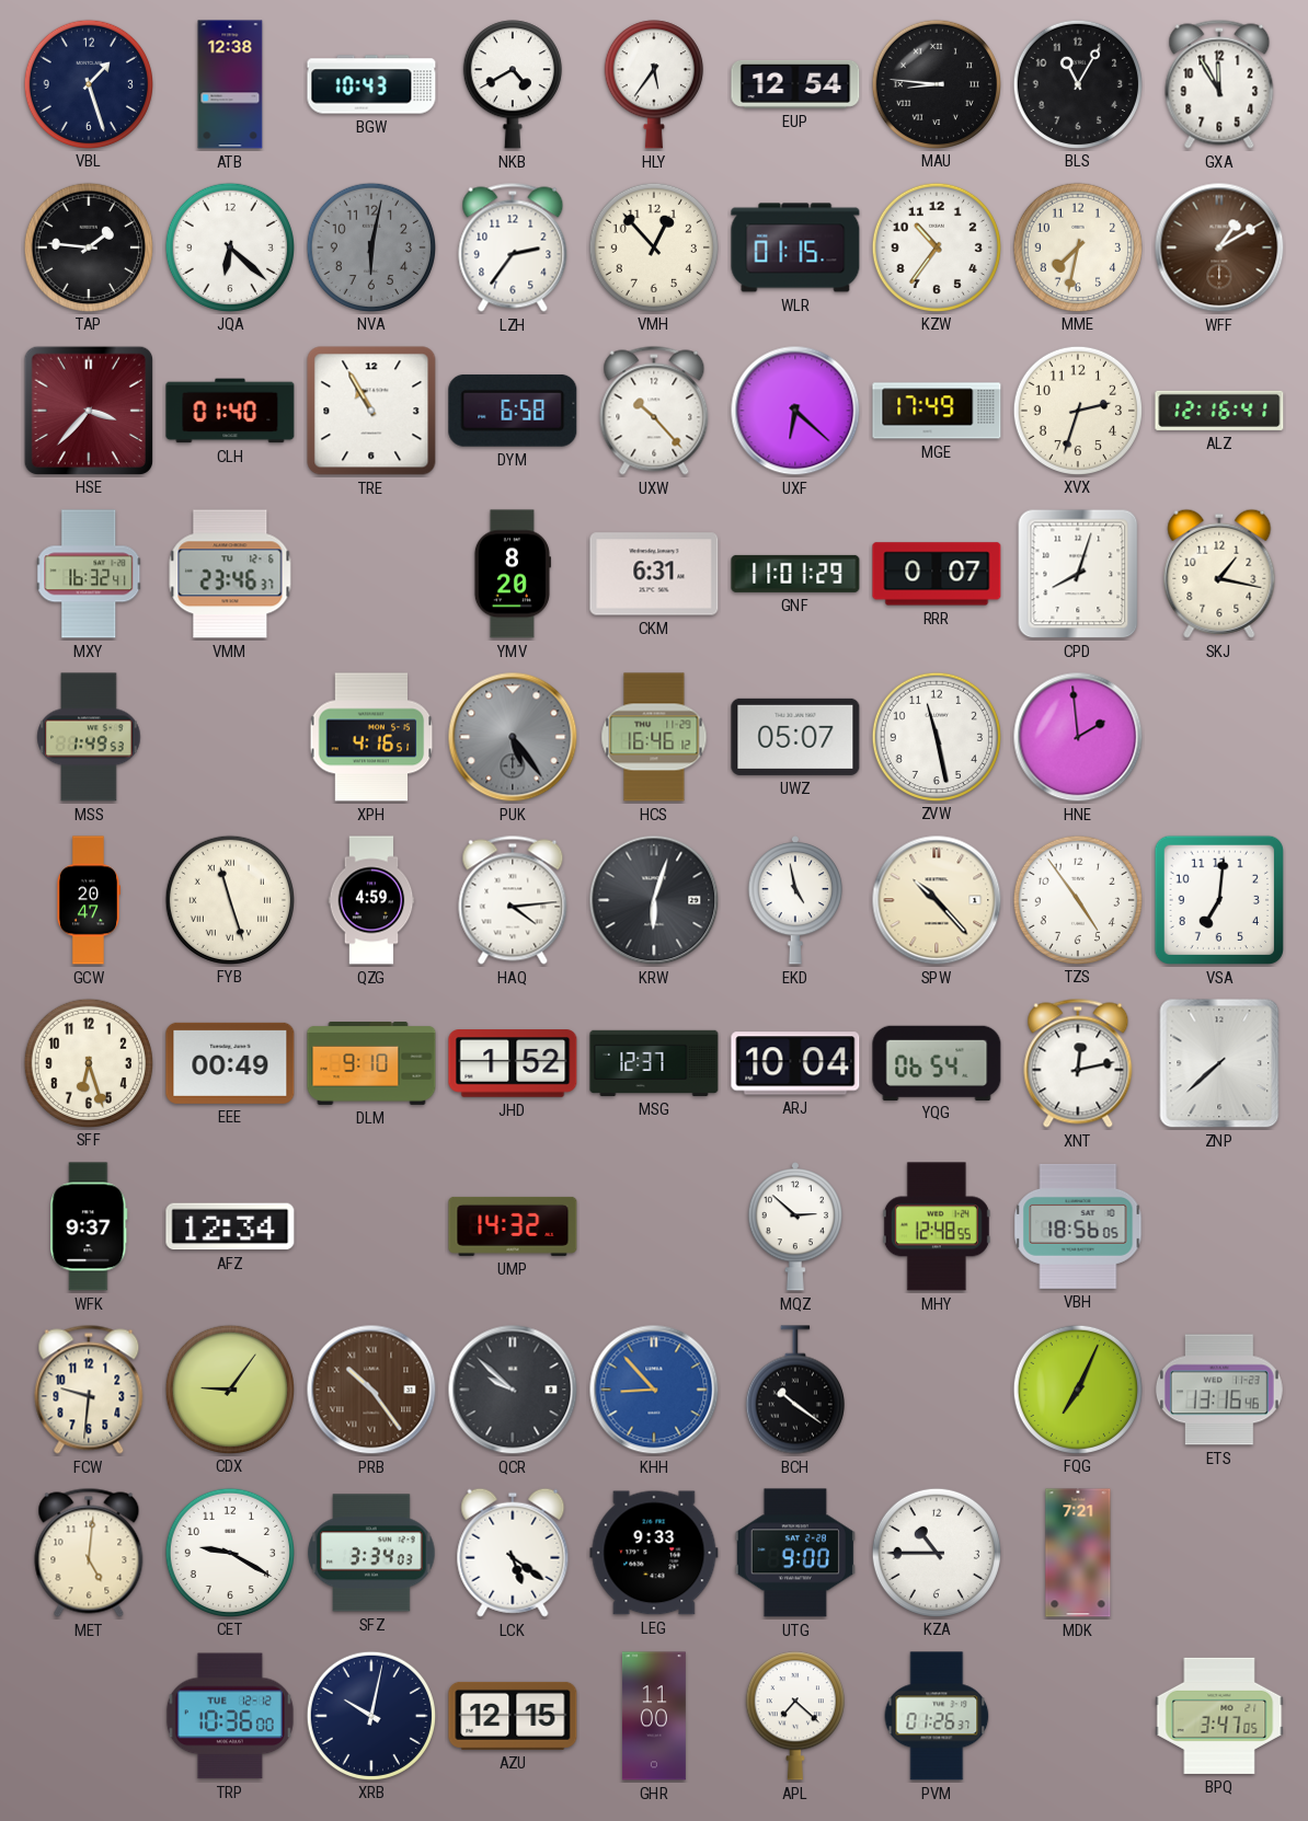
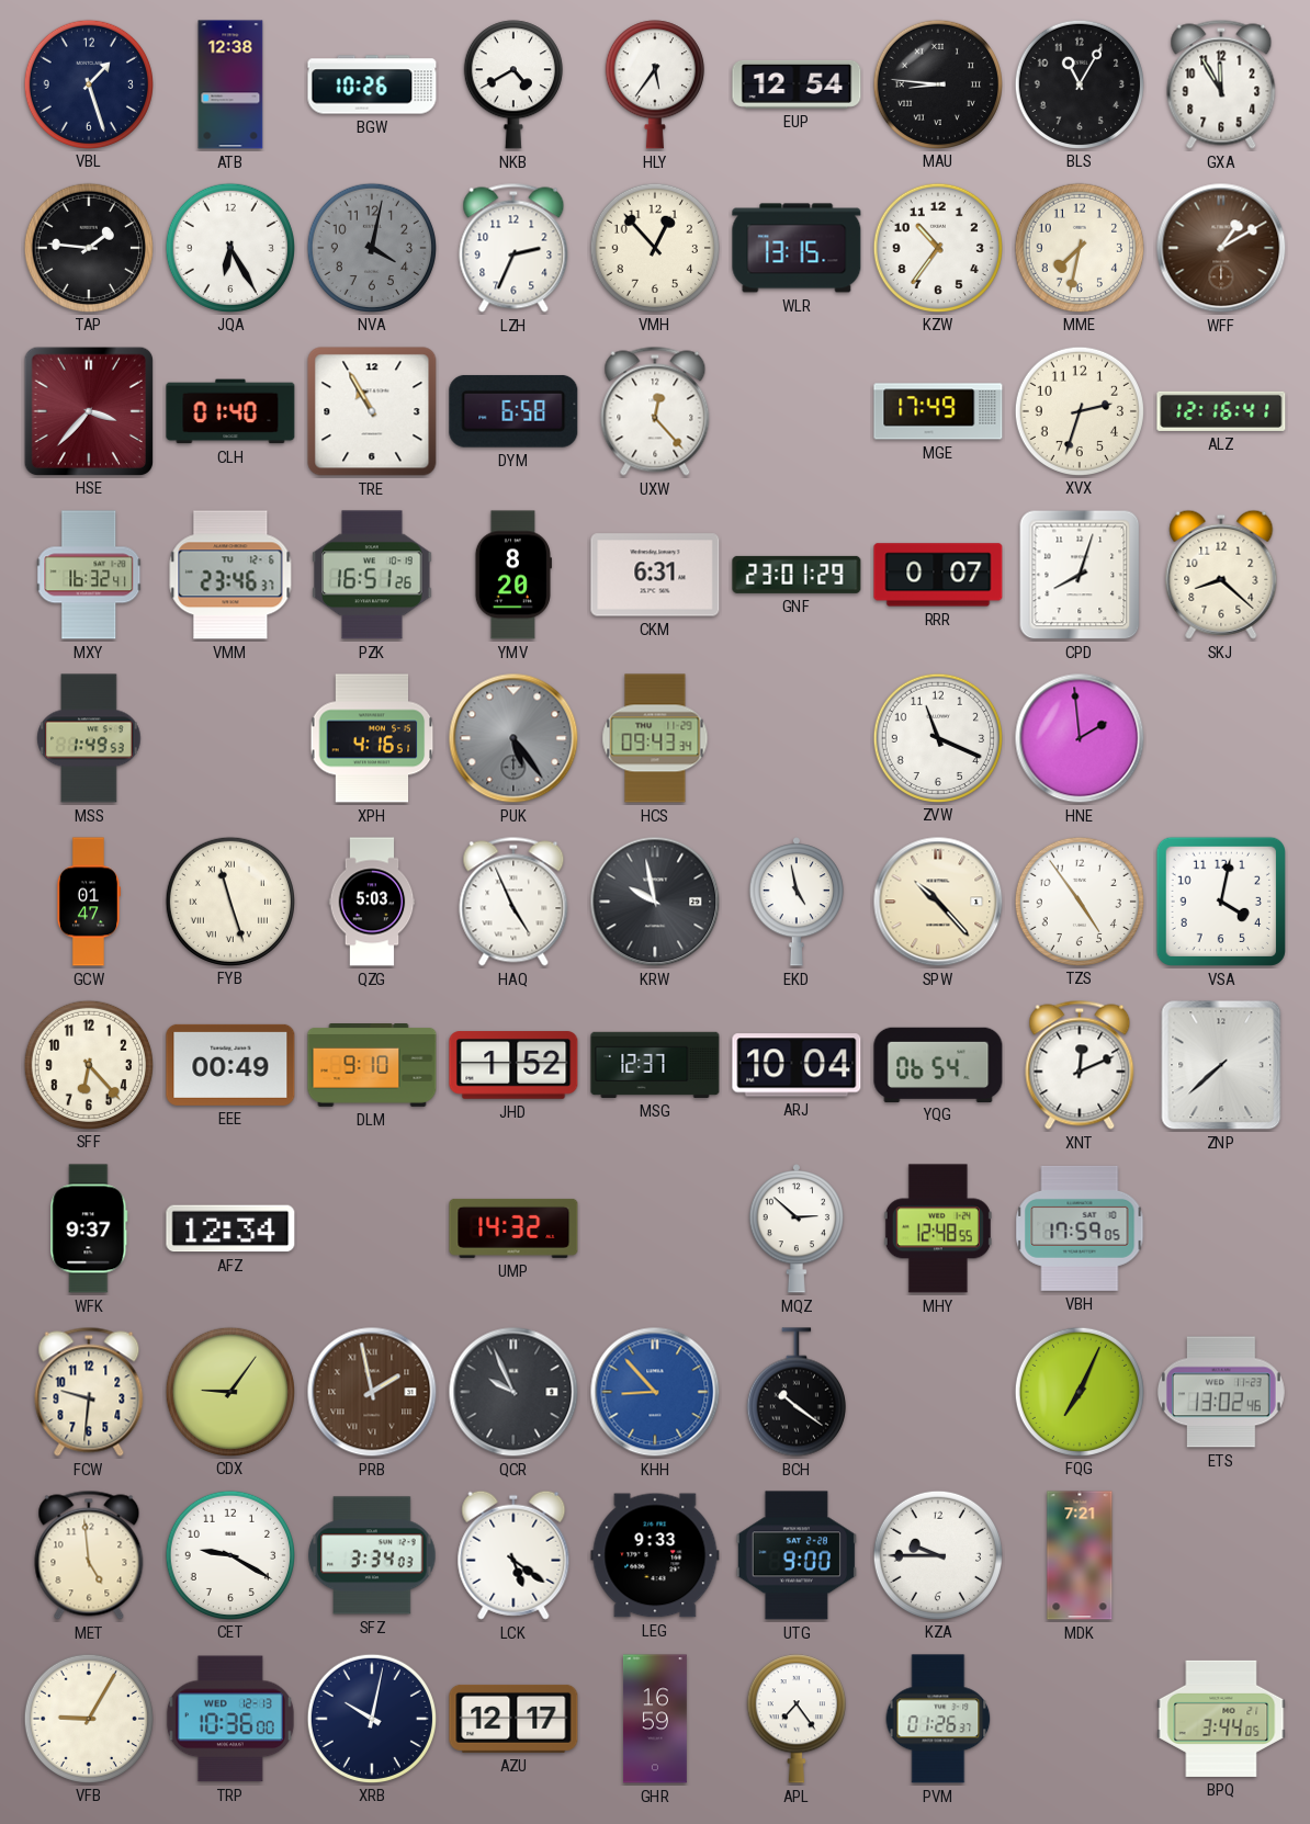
BGW: 10:43 -> 10:26 (372, 84)
JQA: 6:22 -> 6:25 (229, 247)
NVA: 6:02 -> 4:02 (371, 247)
LZH: 2:36 -> 2:34 (513, 248)
WLR: 01:15 -> 13:15 (797, 248)
UXW: 10:23 -> 12:23 (655, 411)
UXF: 6:22 -> none (795, 411)
PZK: none -> 16:51 (372, 575)
GNF: 11:01 -> 23:01 (797, 575)
SKJ: 1:17 -> 8:22 (1221, 575)
HCS: 16:46 -> 09:43 (655, 738)
UWZ: 05:07 -> none (795, 737)
ZVW: 11:28 -> 11:19 (937, 737)
GCW: 20:47 -> 01:47 (88, 902)
QZG: 4:59 -> 5:03 (372, 902)
HAQ: 4:14 -> 4:56 (513, 902)
KRW: 6:03 -> 9:58 (655, 902)
VSA: 7:01 -> 4:02 (1221, 902)
SFF: 6:27 -> 6:23 (88, 1064)
XNT: 12:13 -> 12:11 (1080, 1065)
VBH: 18:56 -> 17:59 (1080, 1228)
PRB: 10:24 -> 1:58 (372, 1392)
QCR: 9:52 -> 9:56 (513, 1392)
ETS: 13:16 -> 13:02 (1221, 1392)
MET: 5:01 -> 4:59 (89, 1555)
KZA: 10:45 -> 9:45 (937, 1554)
VFB: none -> 9:05 (88, 1718)
TRP date: TUE 12-12 -> WED 12-13 (230, 1719)
AZU: 12:15 -> 12:17 (513, 1719)
GHR: 11:00 -> 16:59 (655, 1719)
APL: 7:22 -> 7:24 (797, 1719)
BPQ: 3:47 -> 3:44 (1221, 1719)
